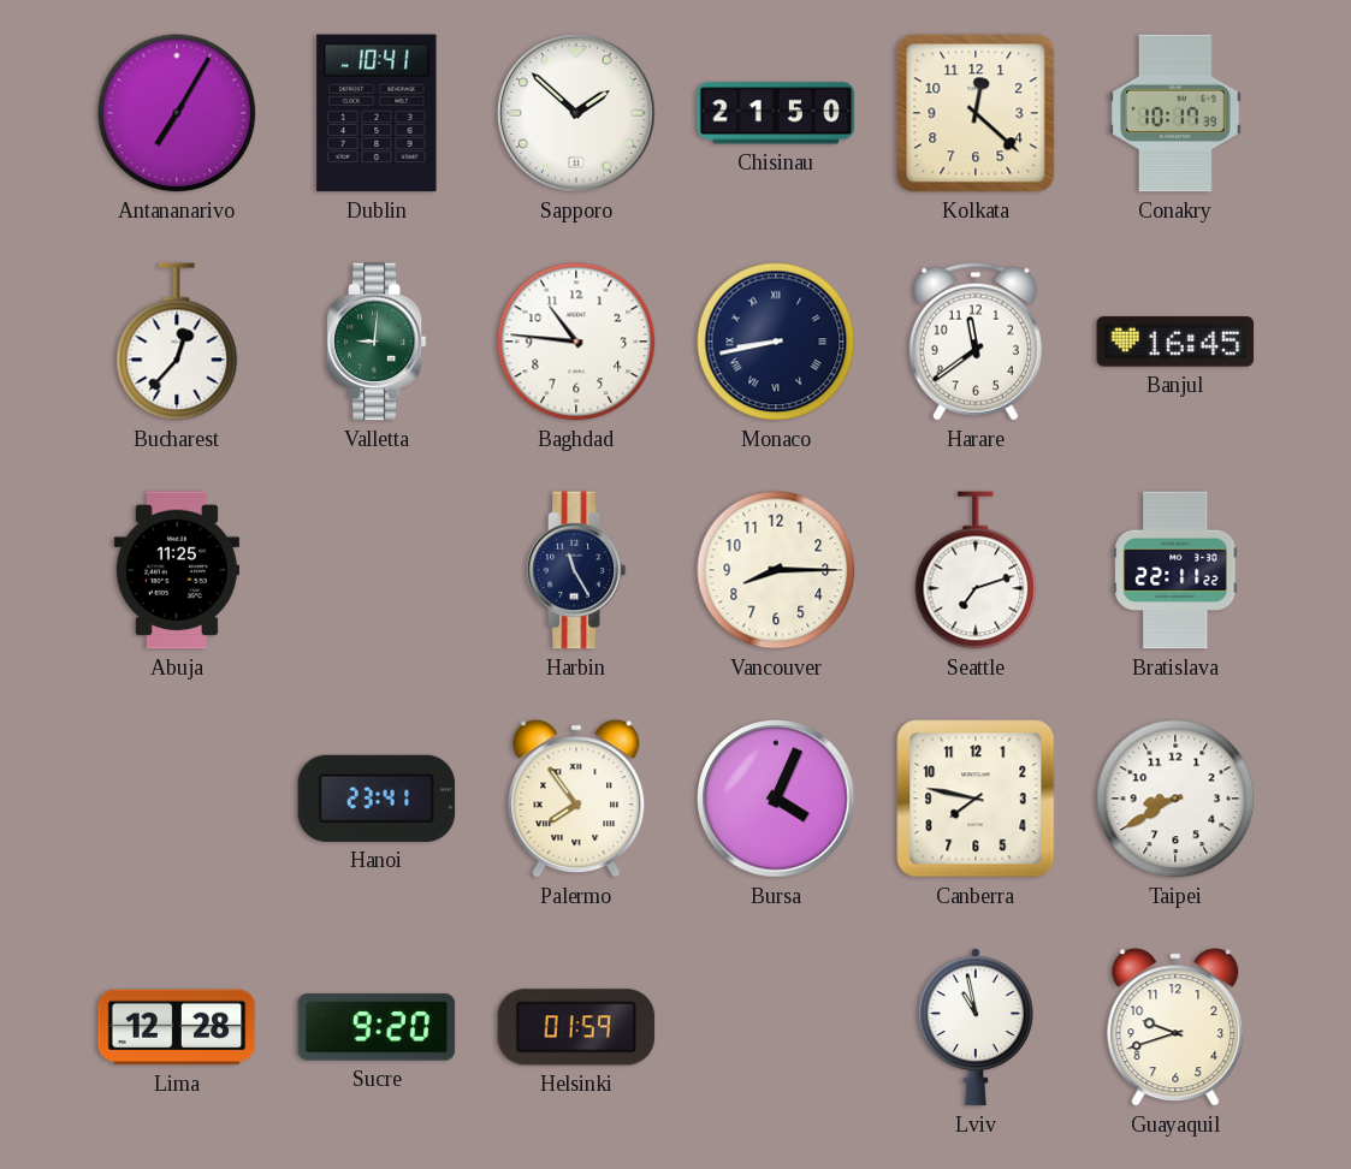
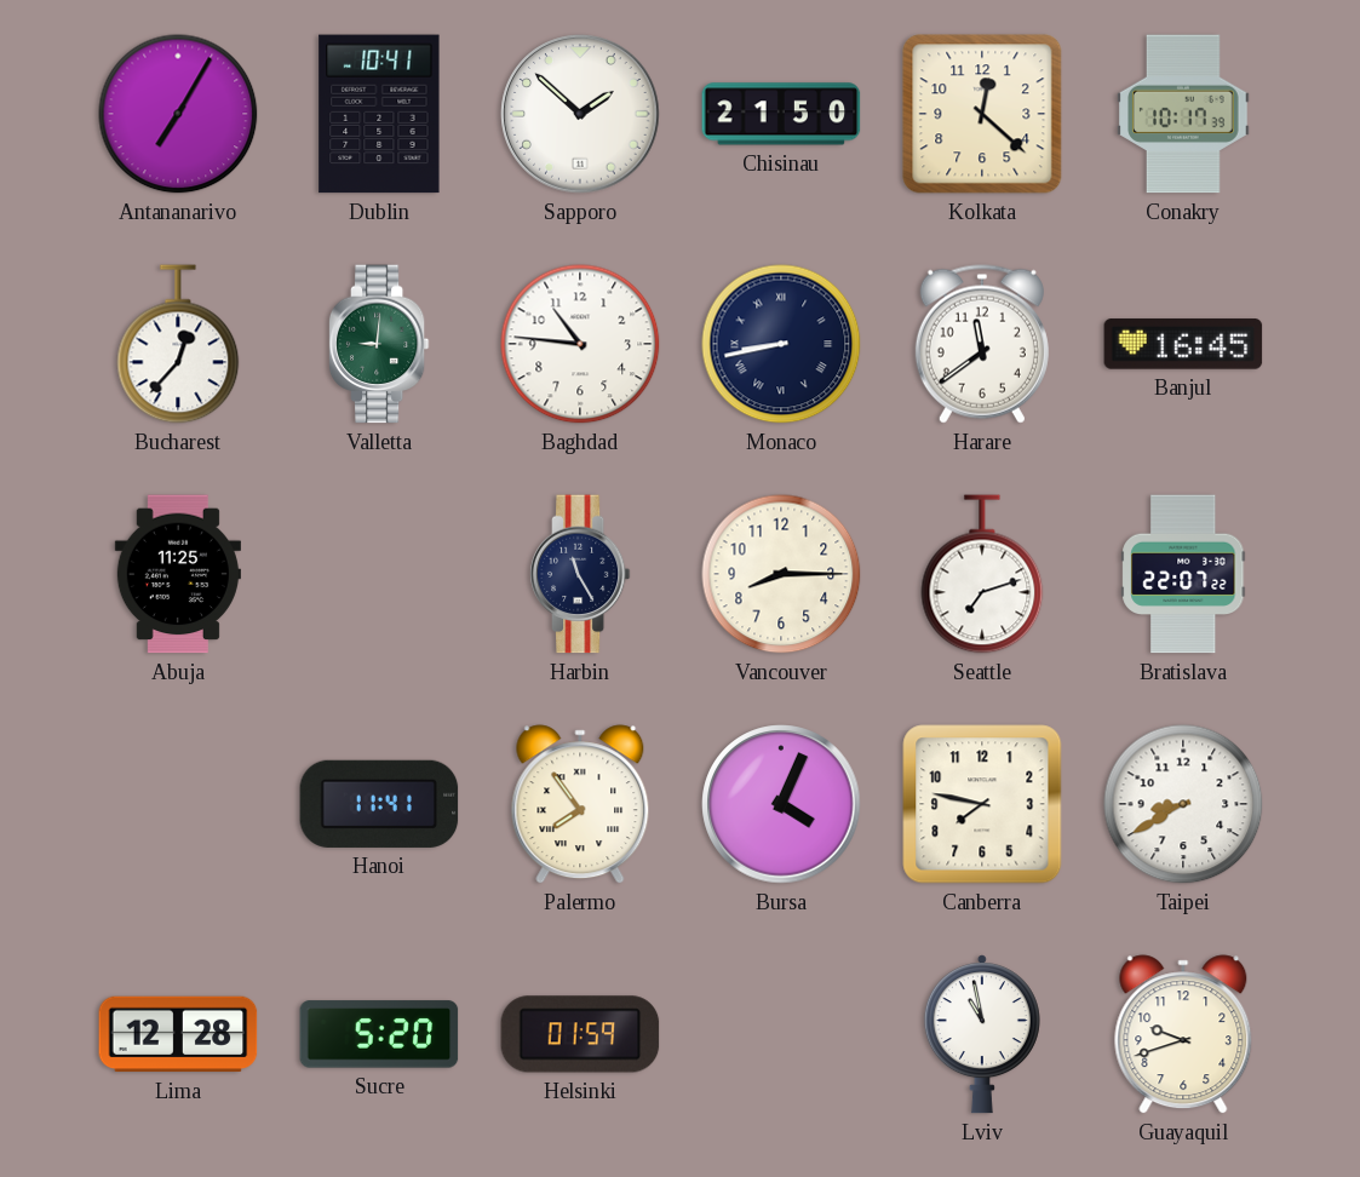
Bratislava: 22:11 -> 22:07 (1183, 574)
Hanoi: 23:41 -> 11:41 (379, 804)
Sucre: 9:20 -> 5:20 (379, 1034)
